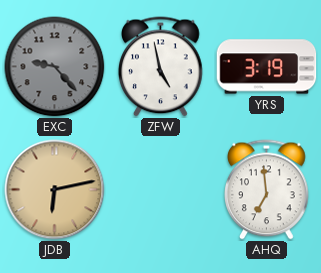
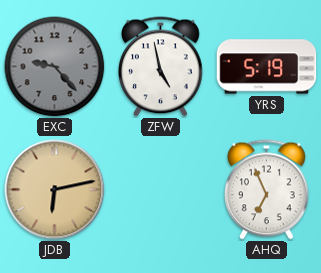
YRS: 3:19 -> 5:19 (267, 67)
AHQ: 6:59 -> 6:56 (267, 190)
